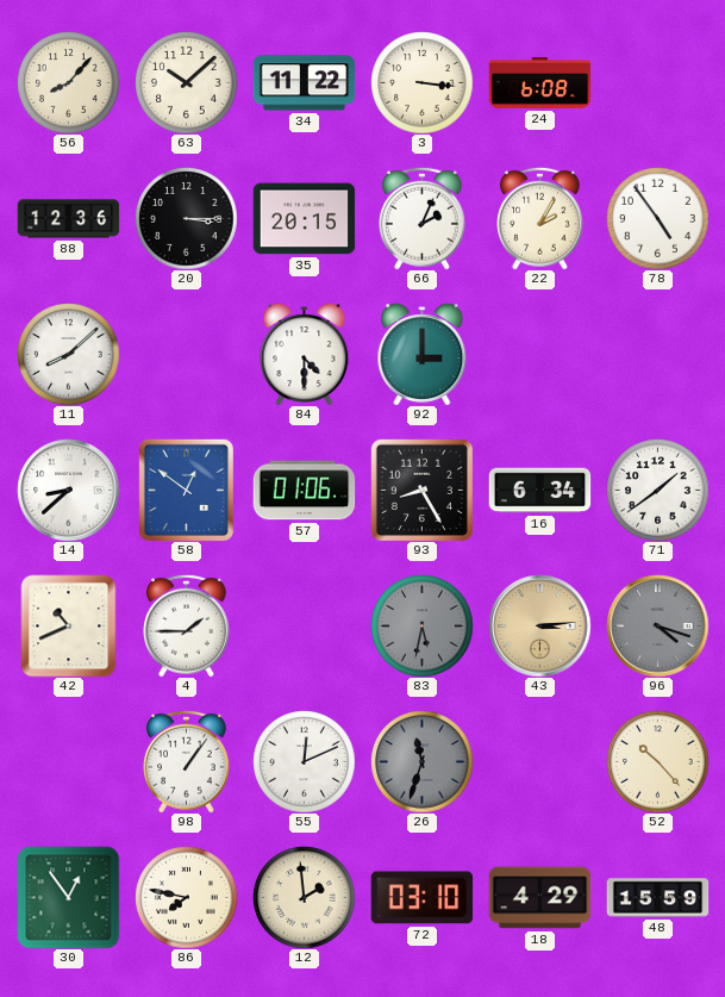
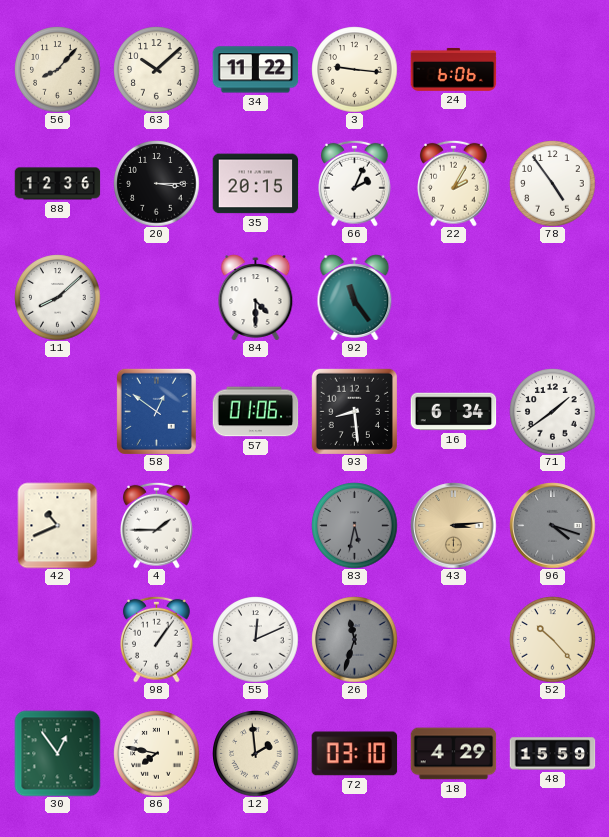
3: 3:16 -> 9:16 (354, 69)
24: 6:08 -> 6:06 (453, 70)
92: 3:00 -> 11:24 (355, 297)
14: 8:38 -> none (68, 490)
93: 8:25 -> 8:29 (354, 411)
